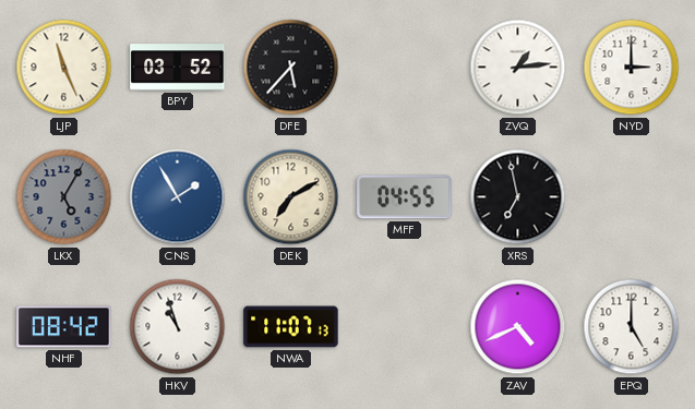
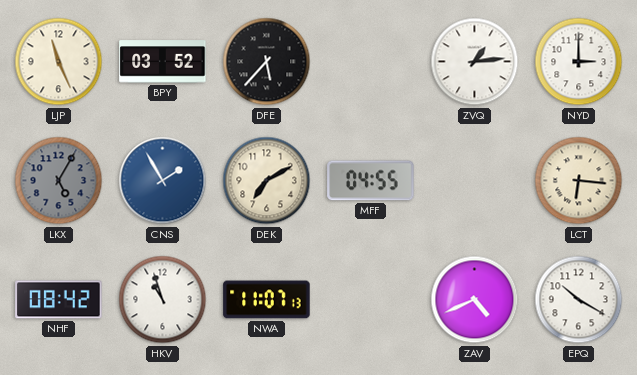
XRS: 6:58 -> none (518, 197)
LCT: none -> 6:16 (579, 181)
EPQ: 5:00 -> 10:20 (579, 300)
